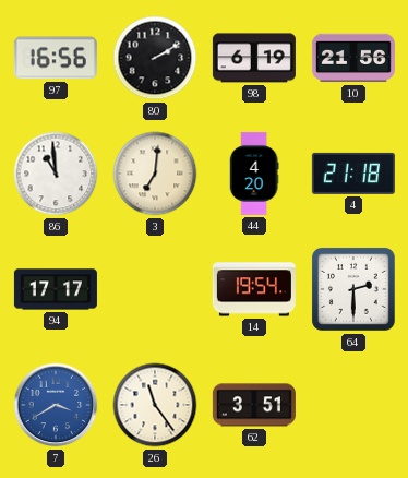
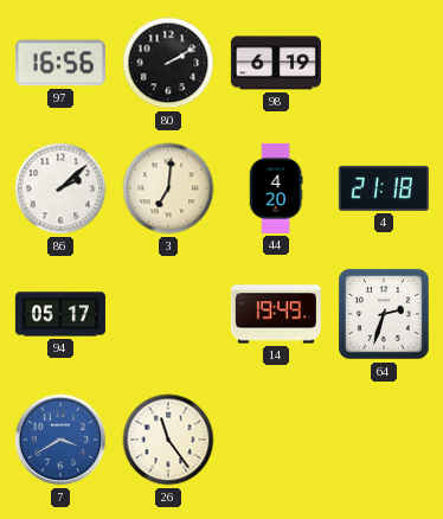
10: 21:56 -> none (353, 58)
86: 10:59 -> 2:08 (60, 188)
94: 17:17 -> 05:17 (60, 314)
14: 19:54 -> 19:49 (276, 314)
64: 2:30 -> 2:33 (384, 314)
62: 3:51 -> none (254, 405)
